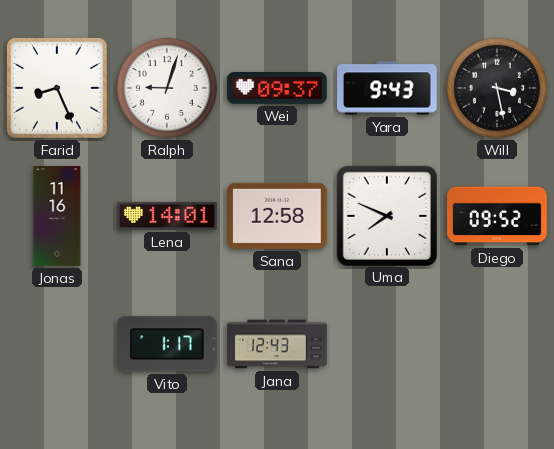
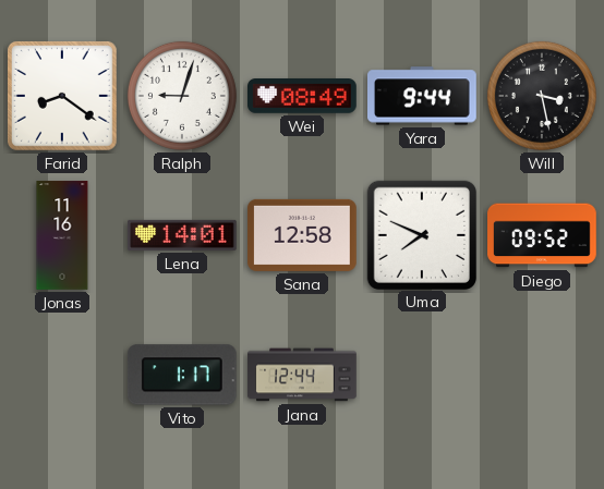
Farid: 8:26 -> 8:21 (62, 96)
Wei: 09:37 -> 08:49 (303, 97)
Yara: 9:43 -> 9:44 (423, 96)
Jana: 12:43 -> 12:44 (302, 375)
